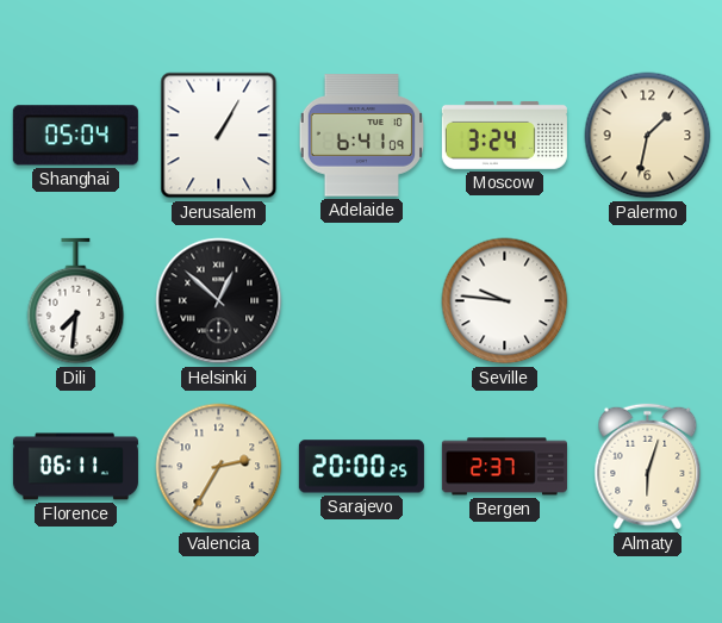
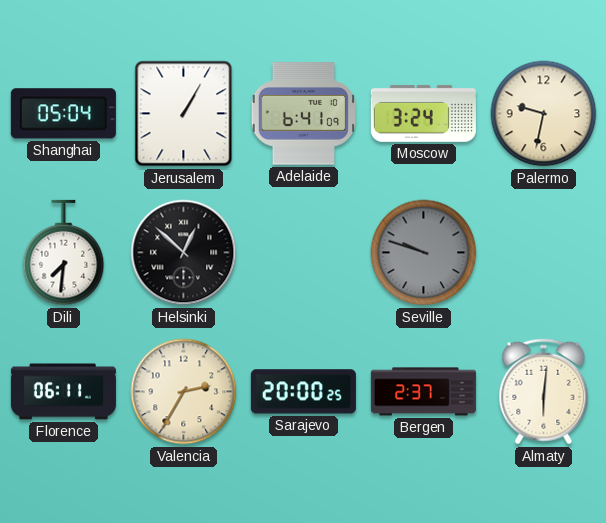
Palermo: 1:32 -> 9:32 (544, 114)
Seville: 9:46 -> 9:48 (424, 253)
Seville dial: white -> grey (424, 253)
Almaty: 6:03 -> 6:01 (544, 392)
